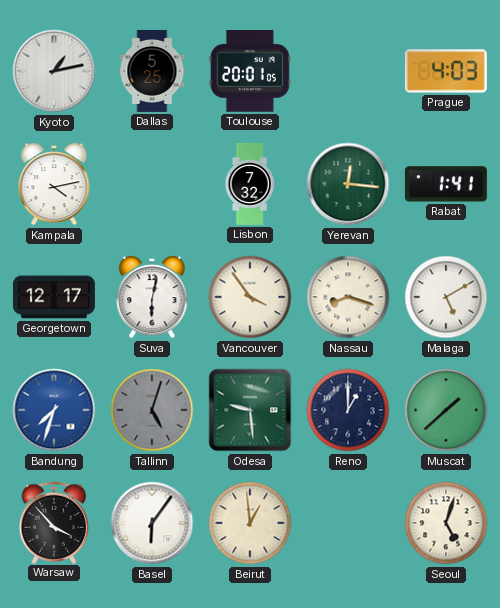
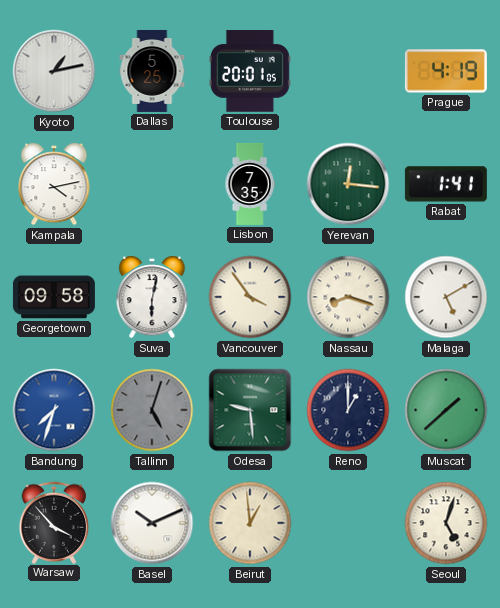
Prague: 4:03 -> 4:19 (446, 71)
Lisbon: 7:32 -> 7:35 (250, 184)
Georgetown: 12:17 -> 09:58 (54, 297)
Basel: 6:06 -> 10:11 (152, 523)
